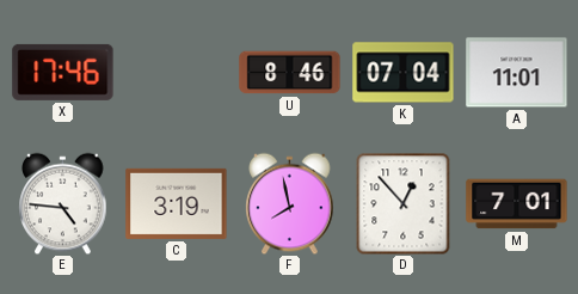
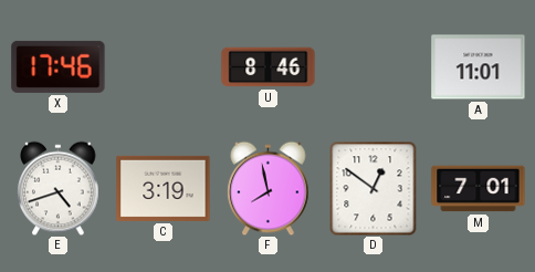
K: 07:04 -> none (404, 73)
E: 4:46 -> 4:42 (59, 188)
D: 12:53 -> 12:51 (374, 188)
